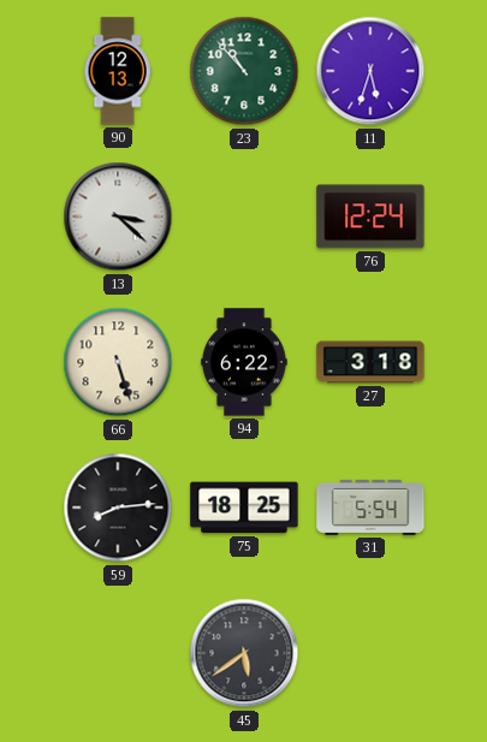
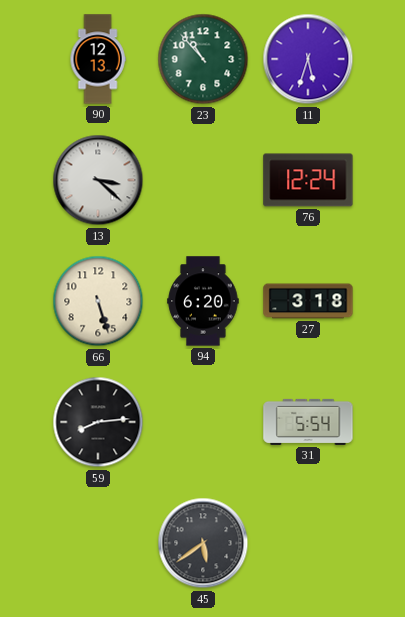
94: 6:22 -> 6:20 (203, 301)
75: 18:25 -> none (244, 507)
